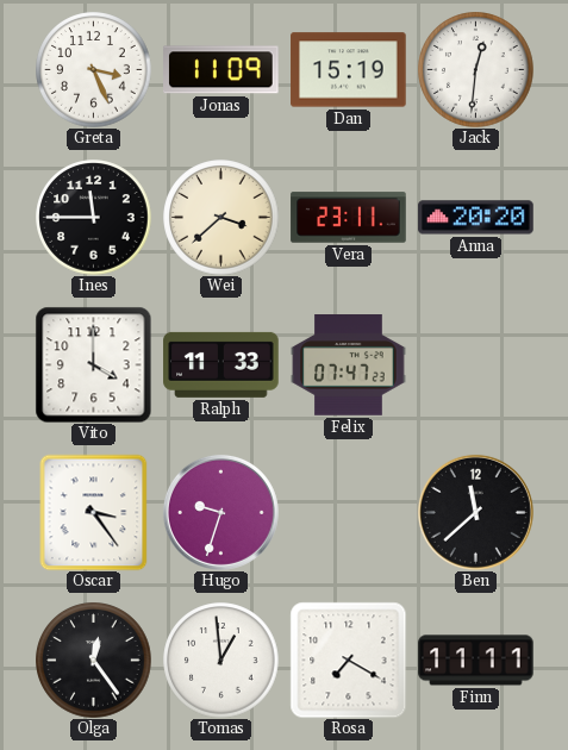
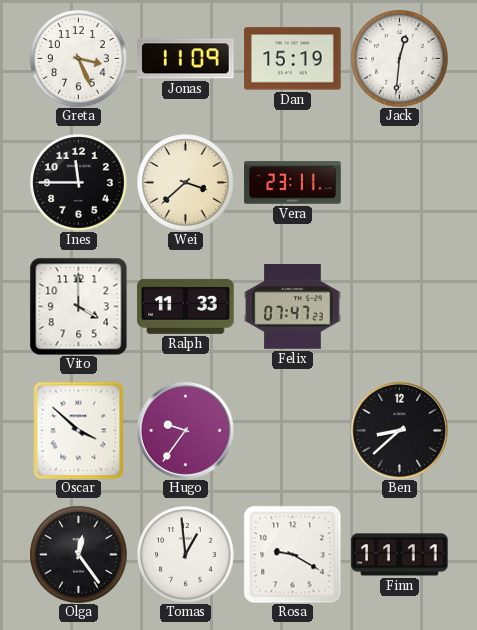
Anna: 20:20 -> none (476, 218)
Oscar: 3:24 -> 3:52 (79, 430)
Hugo: 9:33 -> 9:36 (185, 430)
Ben: 11:38 -> 8:38 (399, 430)
Rosa: 7:20 -> 9:20 (292, 554)
